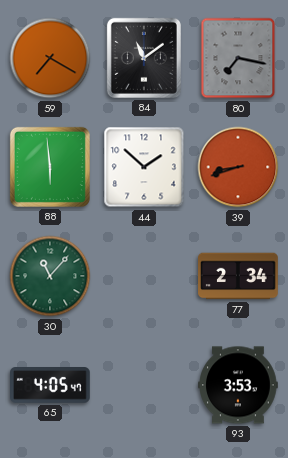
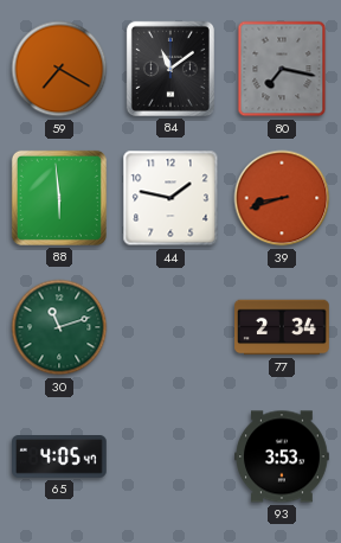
44: 1:52 -> 1:47 (170, 198)
30: 11:07 -> 11:12 (59, 327)
